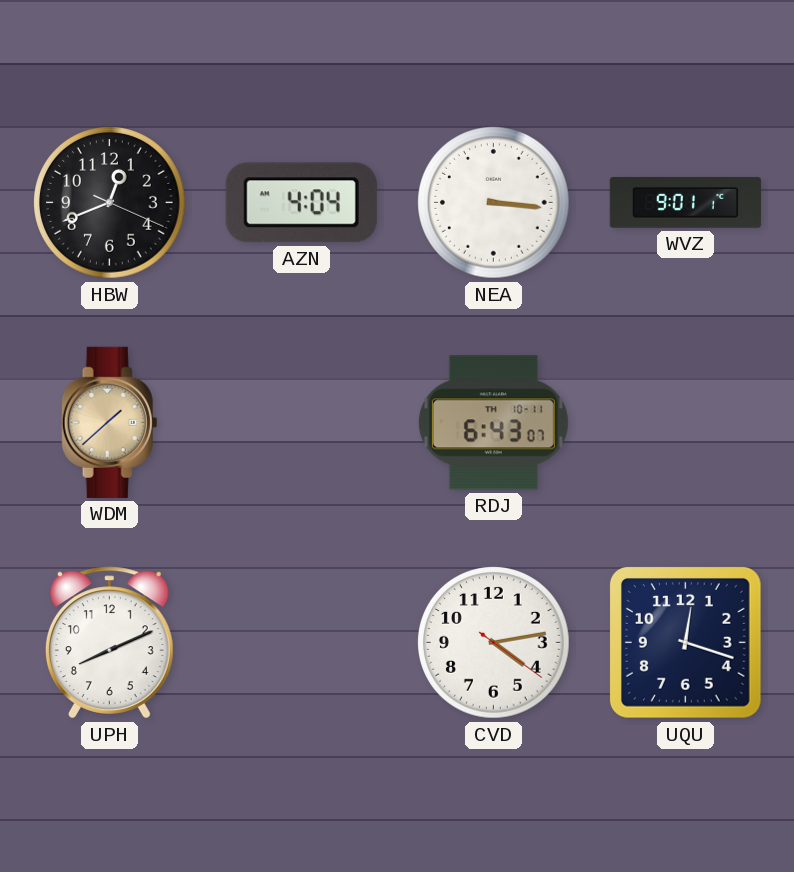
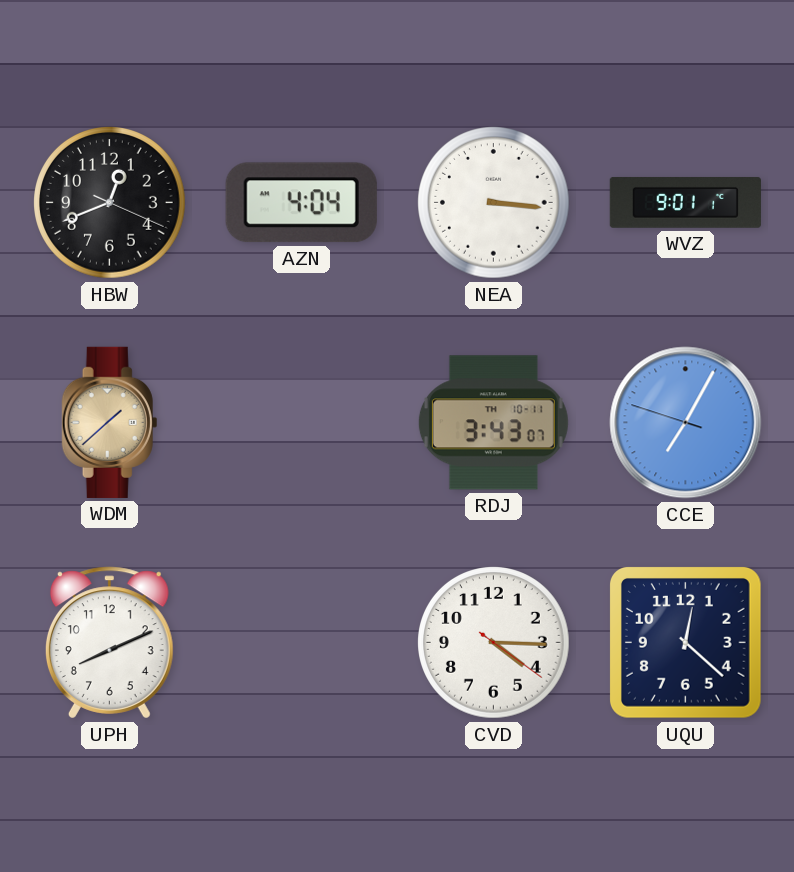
RDJ: 6:43 -> 3:43 (493, 423)
CCE: none -> 7:04 (686, 423)
CVD: 4:13 -> 4:15 (494, 643)
UQU: 12:18 -> 12:22 (686, 643)
